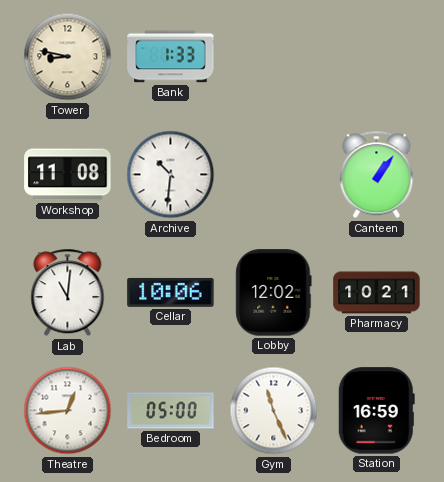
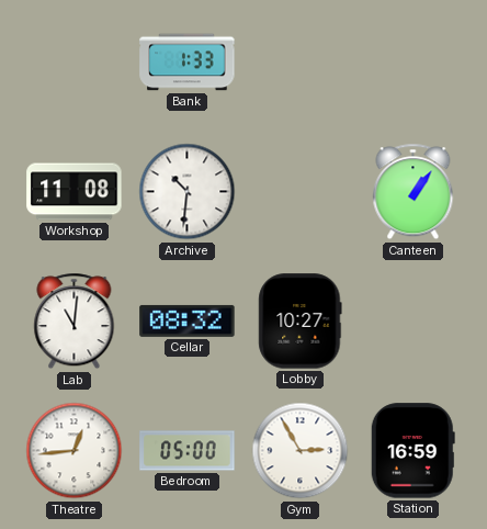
Tower: 8:47 -> none (68, 57)
Cellar: 10:06 -> 08:32 (188, 320)
Lobby: 12:02 -> 10:27 (301, 322)
Pharmacy: 10:21 -> none (377, 293)
Gym: 11:26 -> 2:55 (301, 451)
